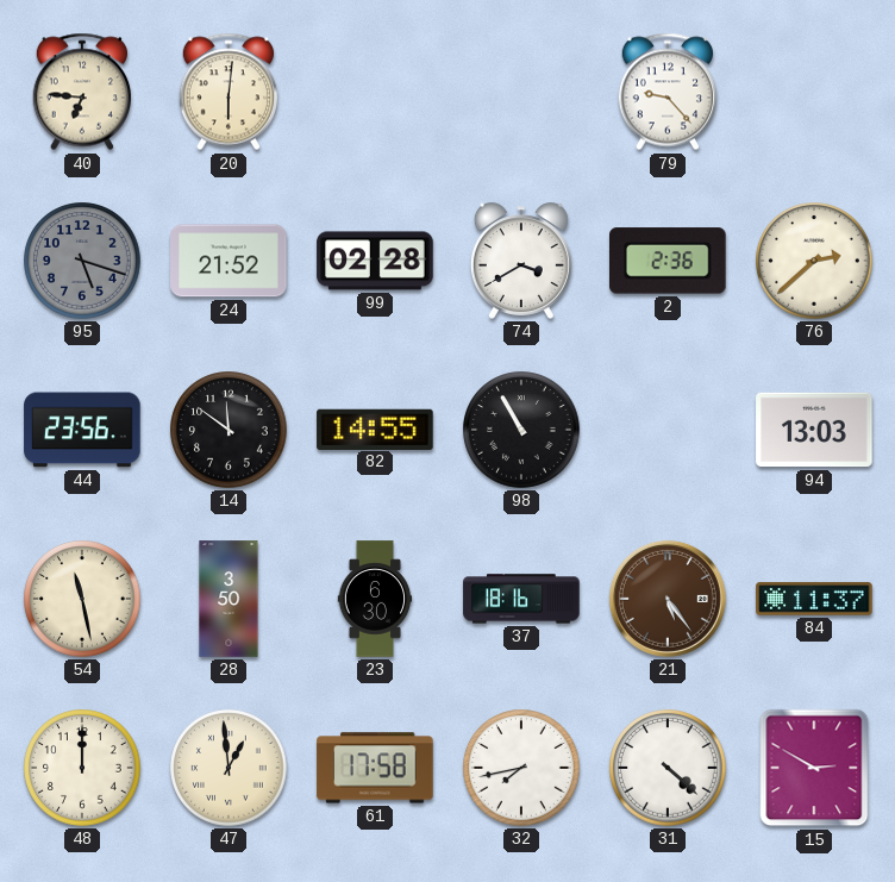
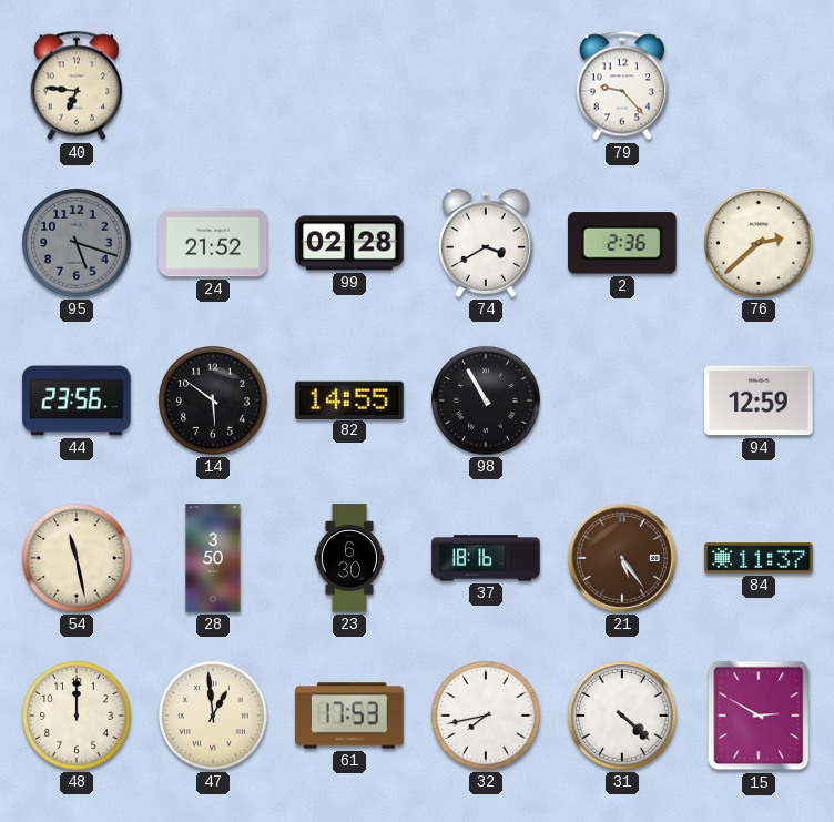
20: 6:01 -> none (227, 92)
14: 11:51 -> 5:51 (213, 400)
94: 13:03 -> 12:59 (759, 400)
61: 17:58 -> 17:53 (349, 716)
